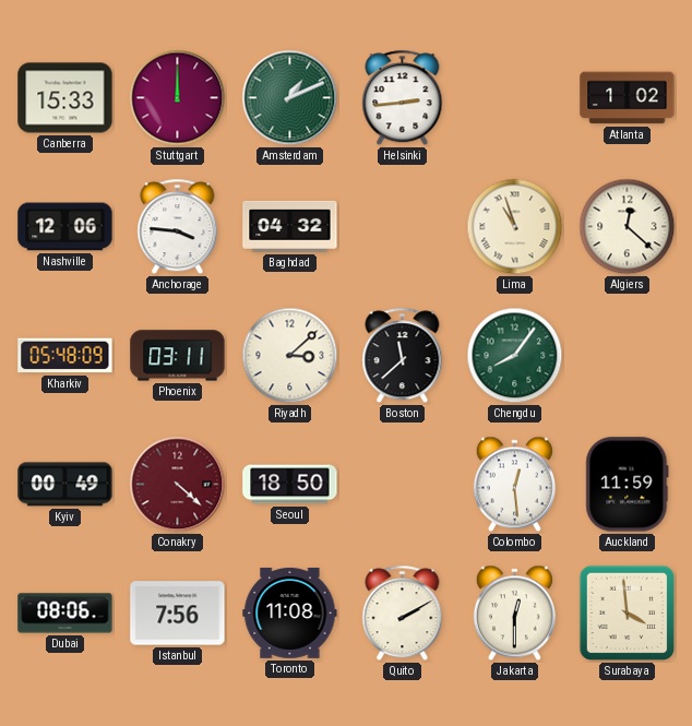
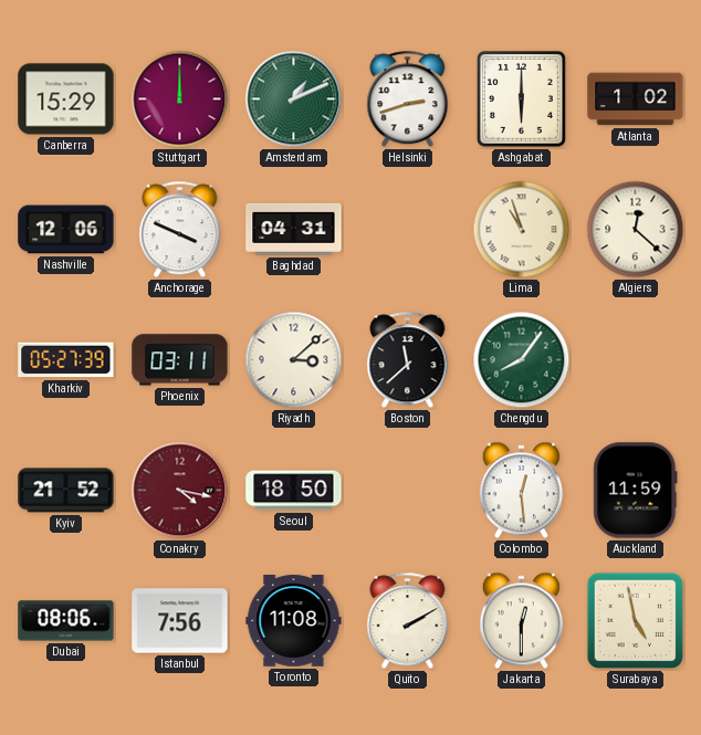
Canberra: 15:33 -> 15:29 (66, 99)
Helsinki: 2:44 -> 2:42 (408, 99)
Ashgabat: none -> 6:00 (521, 98)
Anchorage: 3:46 -> 3:49 (180, 230)
Baghdad: 04:32 -> 04:31 (294, 229)
Kharkiv: 05:48 -> 05:27 (66, 360)
Kyiv: 00:49 -> 21:52 (66, 491)
Conakry: 4:22 -> 4:17 (180, 491)
Surabaya: 3:59 -> 4:58 (636, 621)
